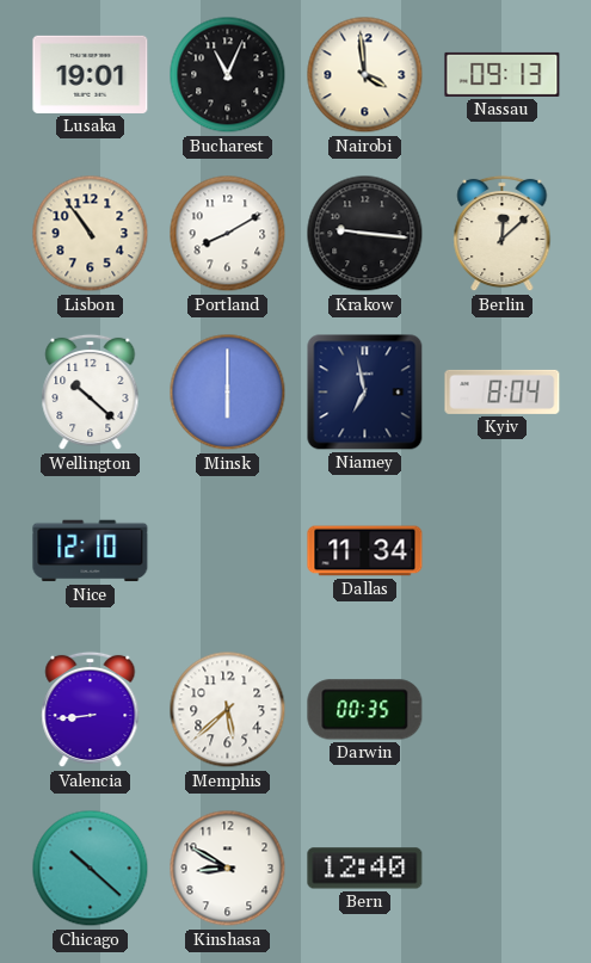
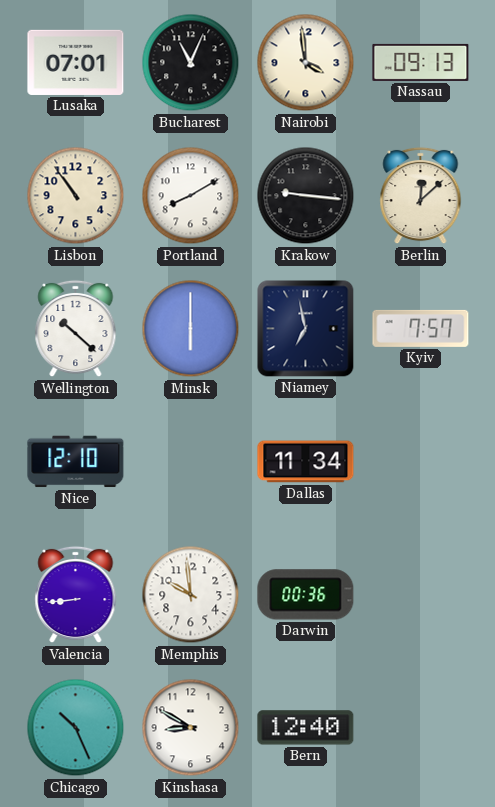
Lusaka: 19:01 -> 07:01 (76, 62)
Kyiv: 8:04 -> 7:57 (421, 328)
Memphis: 5:38 -> 9:59 (191, 595)
Darwin: 00:35 -> 00:36 (306, 595)
Chicago: 10:22 -> 10:26 (76, 728)
